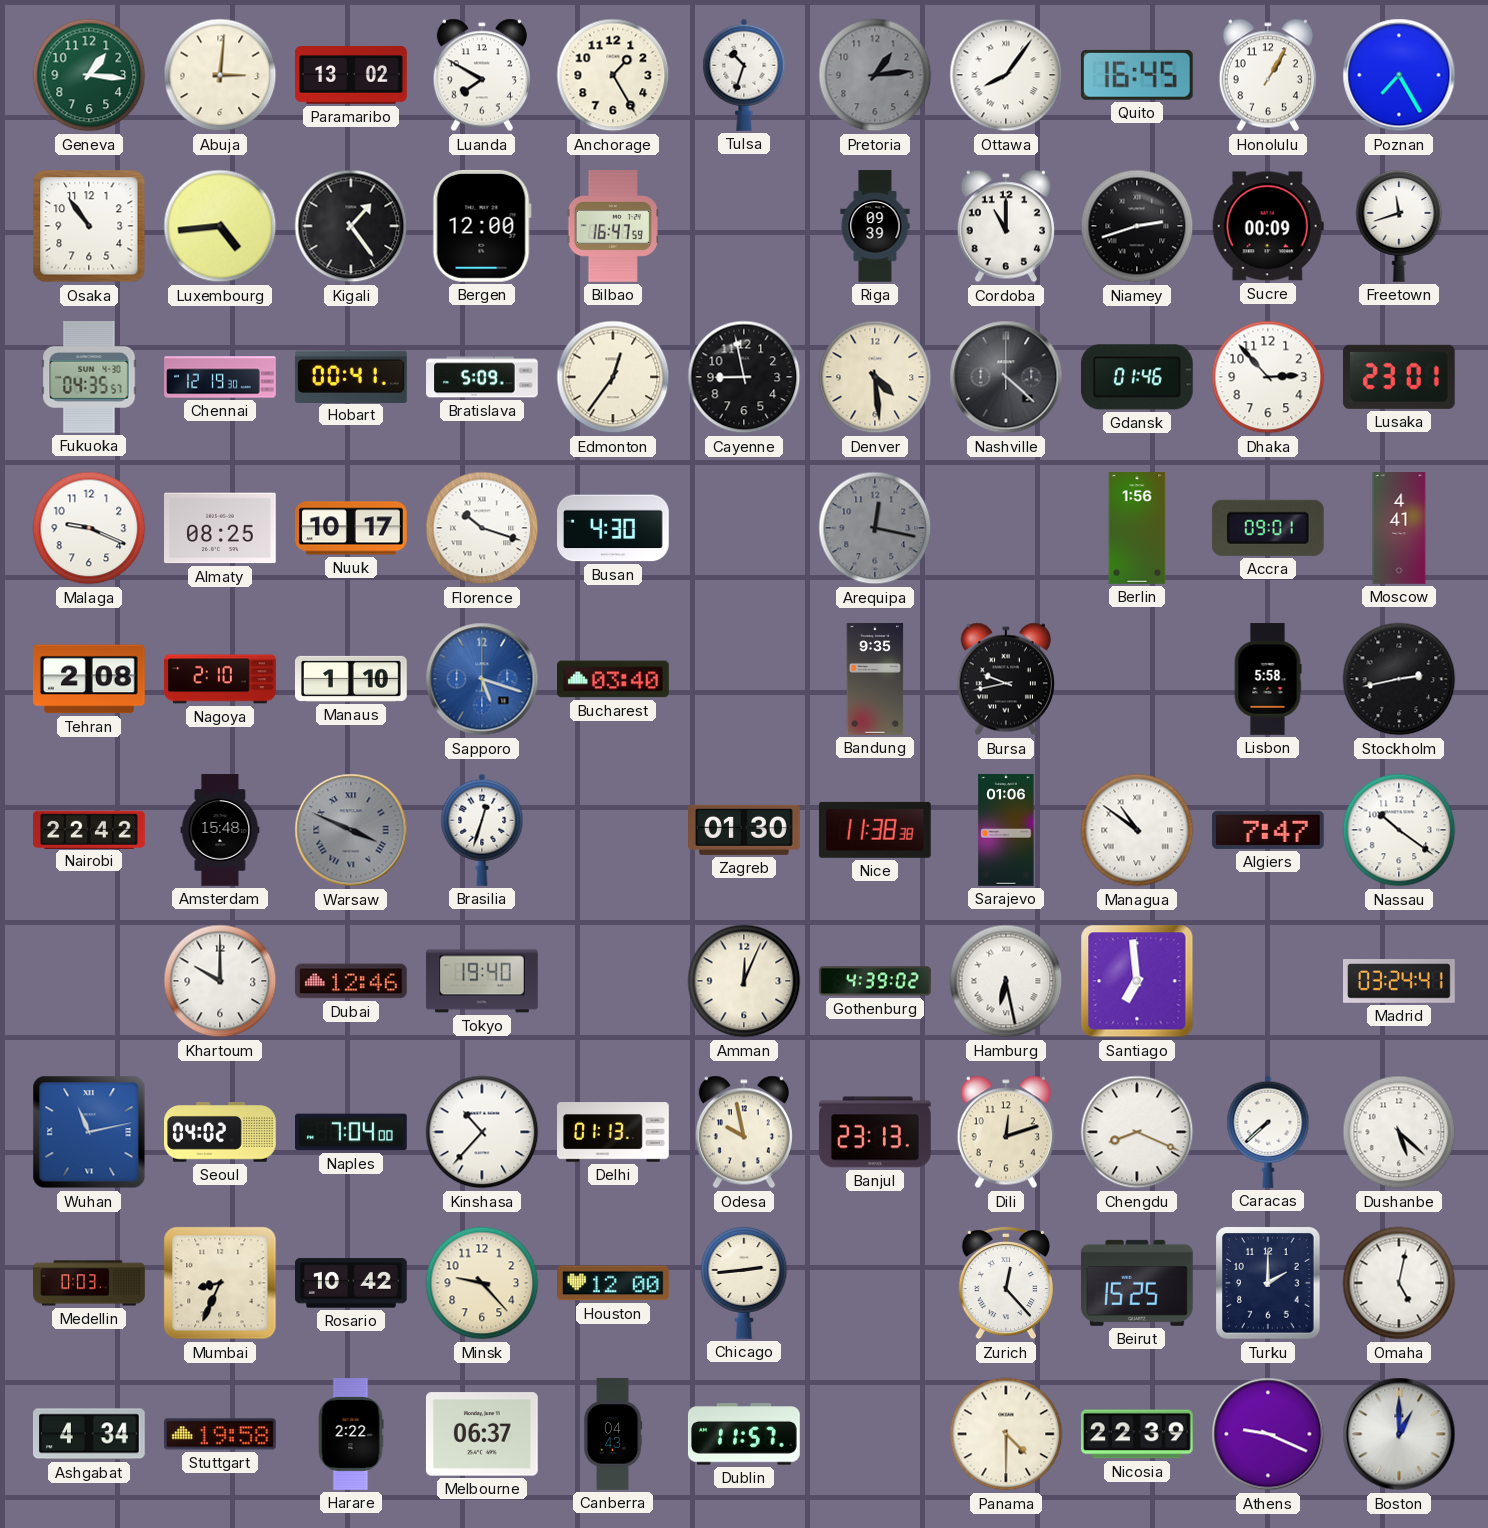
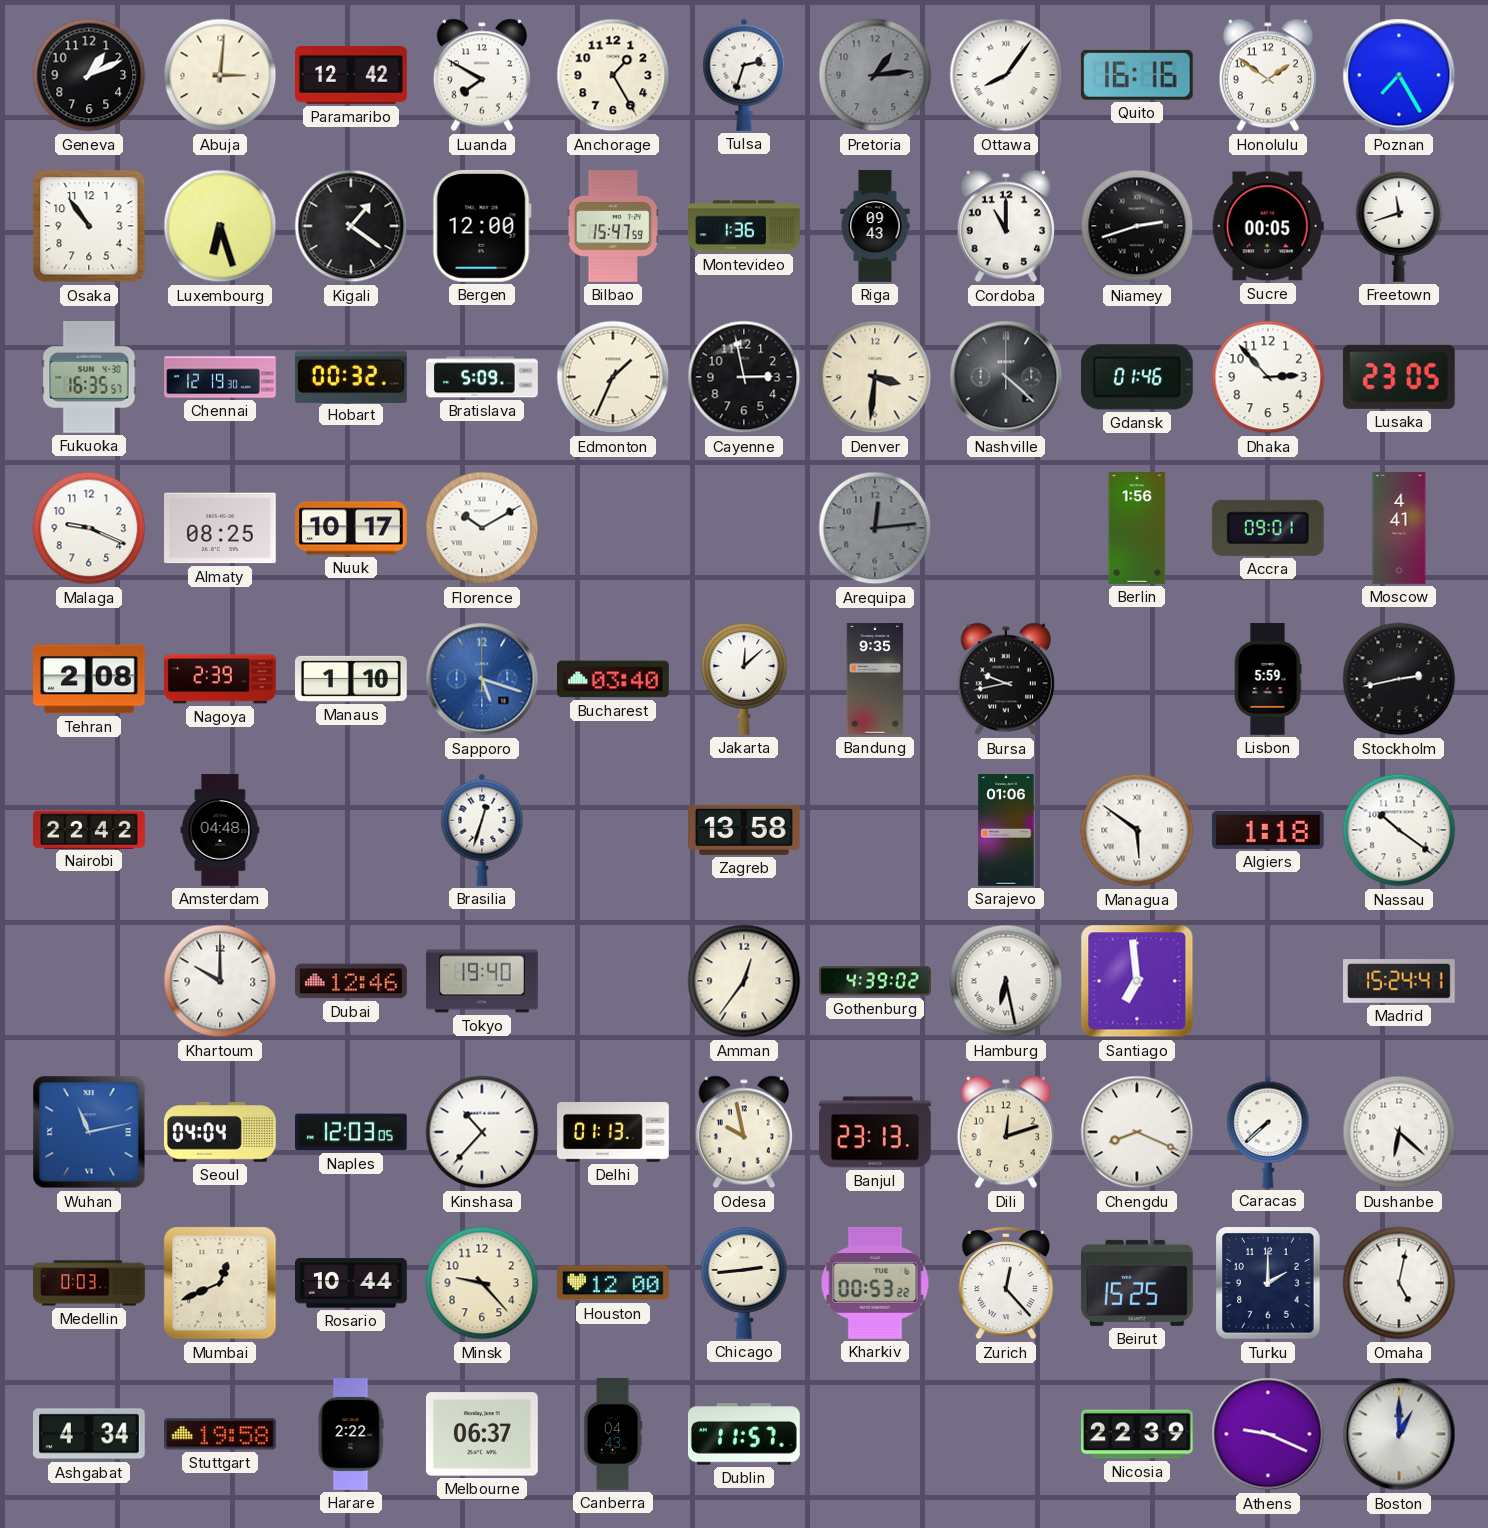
Geneva: 1:16 -> 1:11 (89, 75)
Geneva dial: green -> black (89, 75)
Paramaribo: 13:02 -> 12:42 (351, 75)
Tulsa: 10:33 -> 2:33 (744, 75)
Quito: 16:45 -> 16:16 (1137, 75)
Honolulu: 1:05 -> 1:51 (1268, 75)
Luxembourg: 4:44 -> 6:27 (220, 226)
Kigali: 1:24 -> 1:21 (351, 226)
Bilbao: 16:47 -> 15:47 (612, 226)
Montevideo: none -> 1:36 (744, 226)
Riga: 09:39 -> 09:43 (875, 226)
Sucre: 00:09 -> 00:05 (1268, 226)
Fukuoka: 04:35 -> 16:35 (89, 378)
Hobart: 00:41 -> 00:32 (351, 376)
Edmonton: 12:36 -> 1:34 (613, 377)
Cayenne: 8:58 -> 2:58 (744, 377)
Denver: 4:29 -> 3:31 (875, 377)
Lusaka: 23:01 -> 23:05 (1399, 377)
Florence: 10:18 -> 10:10 (482, 528)
Busan: 4:30 -> none (614, 528)
Arequipa: 12:17 -> 12:14 (875, 528)
Nagoya: 2:10 -> 2:39 (220, 679)
Jakarta: none -> 12:08 (744, 679)
Lisbon: 5:58 -> 5:59 (1268, 679)
Amsterdam: 15:48 -> 04:48 (220, 830)
Warsaw: 3:49 -> none (351, 830)
Zagreb: 01:30 -> 13:58 (745, 830)
Nice: 11:38 -> none (875, 830)
Managua: 10:51 -> 5:51 (1137, 830)
Algiers: 7:47 -> 1:18 (1268, 830)
Amman: 12:04 -> 12:36 (744, 981)
Madrid: 03:24 -> 15:24 (1400, 981)
Seoul: 04:02 -> 04:04 (221, 1133)
Naples: 7:04 -> 12:03 (352, 1132)
Dushanbe: 5:22 -> 6:22 (1399, 1132)
Mumbai: 8:34 -> 12:41 (220, 1283)
Rosario: 10:42 -> 10:44 (352, 1283)
Kharkiv: none -> 00:53 (875, 1283)
Panama: 4:30 -> none (1006, 1434)
